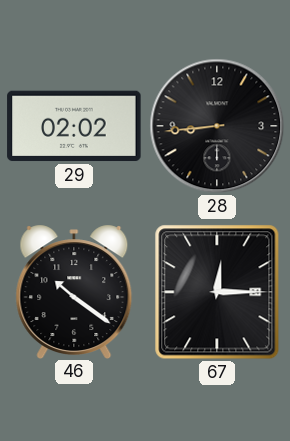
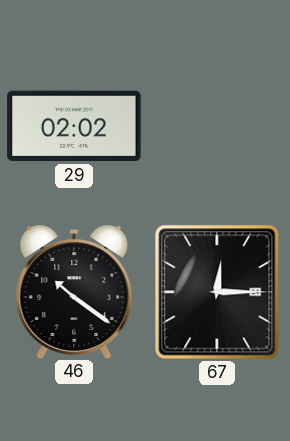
28: 8:44 -> none (217, 126)
